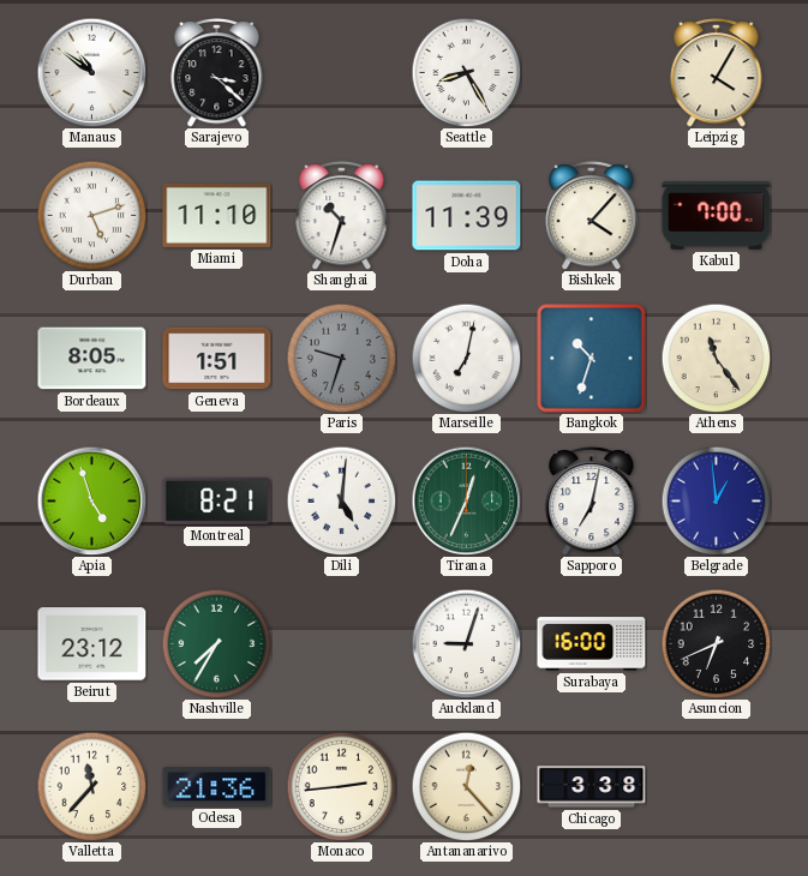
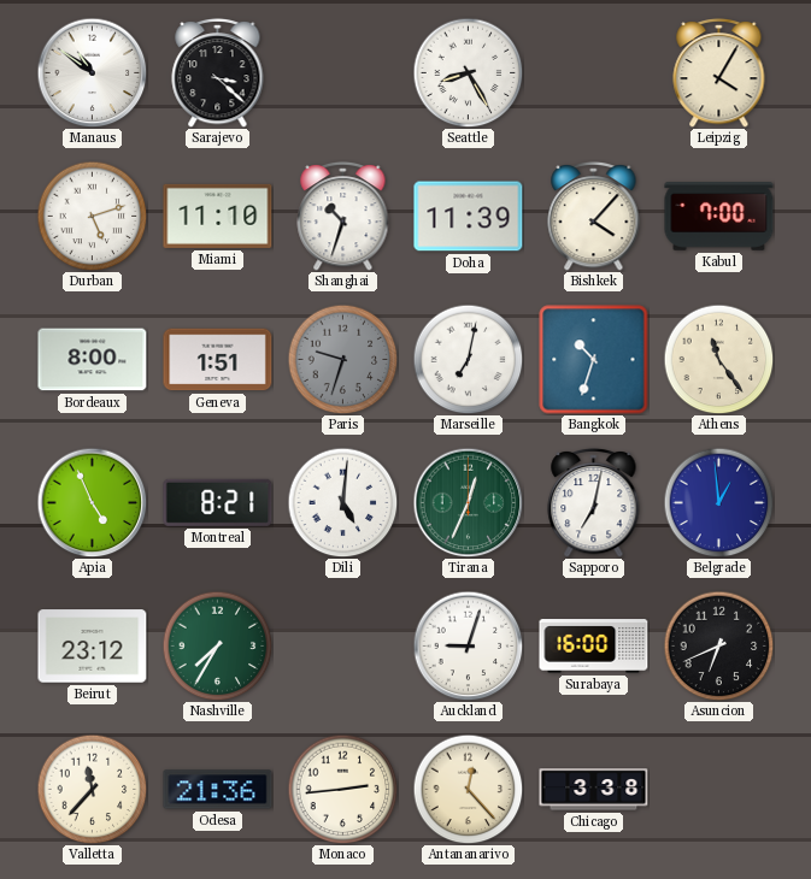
Bordeaux: 8:05 -> 8:00 (93, 360)
Apia: 4:57 -> 4:56 (92, 502)
